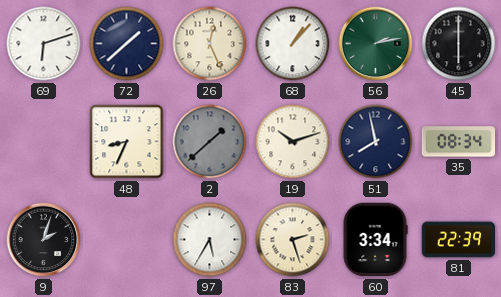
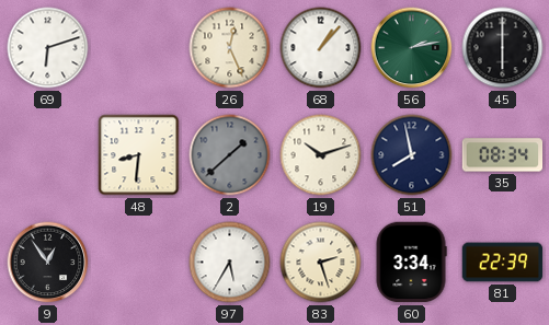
72: 1:38 -> none (127, 44)
48: 8:34 -> 8:31 (139, 155)
9: 2:03 -> 12:54 (48, 263)
